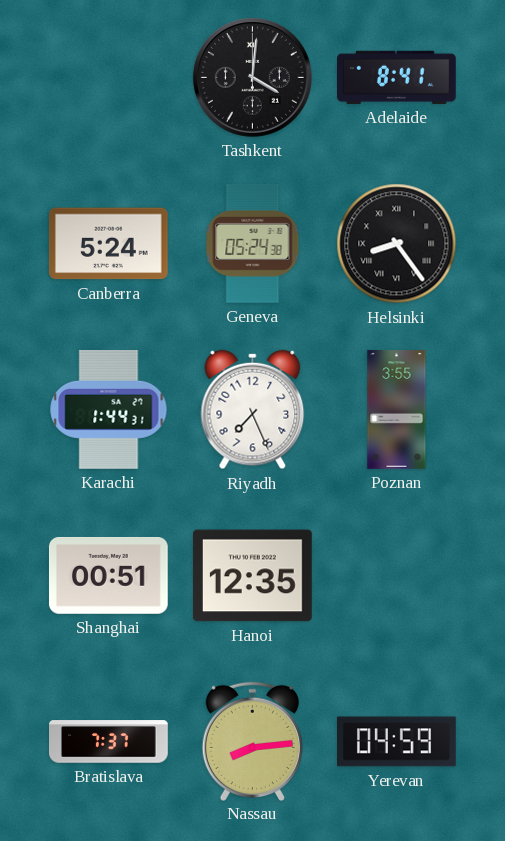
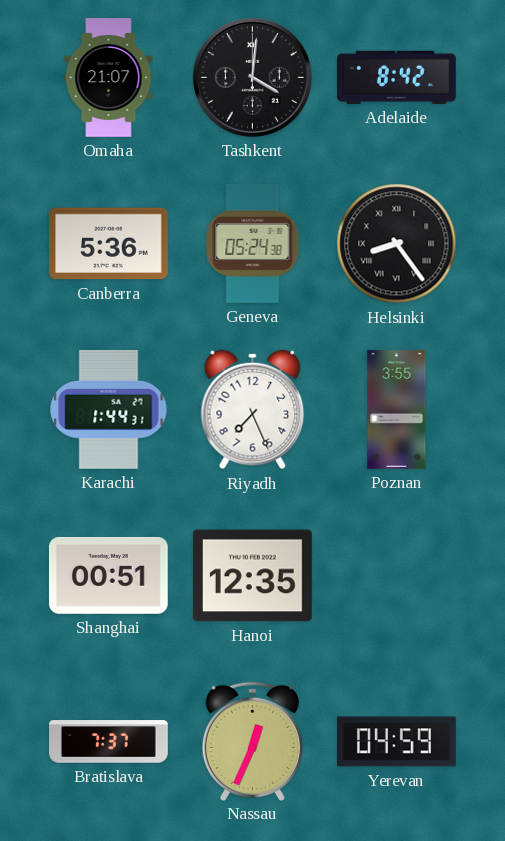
Omaha: none -> 21:07 (109, 78)
Adelaide: 8:41 -> 8:42 (397, 77)
Canberra: 5:24 -> 5:36 (108, 244)
Nassau: 8:14 -> 12:34 (252, 741)
